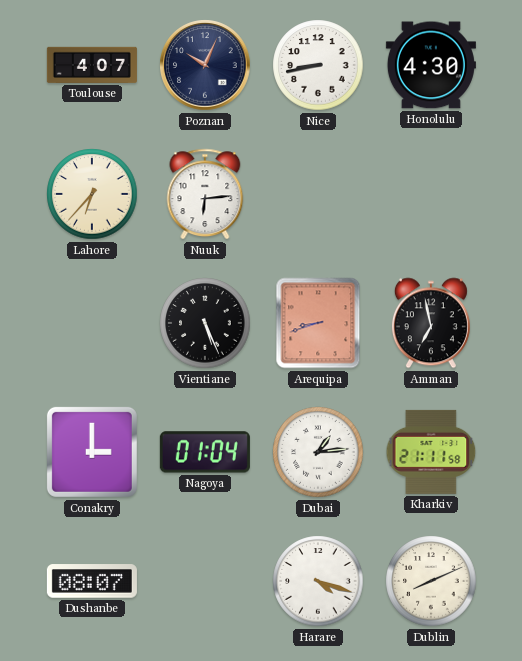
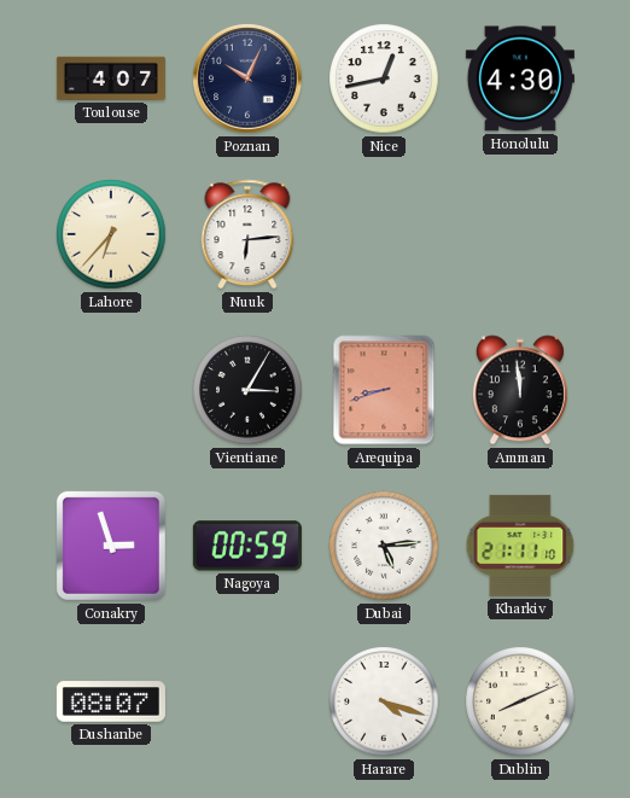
Nice: 8:43 -> 12:43 (384, 78)
Vientiane: 5:26 -> 3:05 (247, 390)
Amman: 6:58 -> 11:59 (520, 390)
Conakry: 3:00 -> 2:57 (111, 546)
Nagoya: 01:04 -> 00:59 (247, 546)
Dubai: 1:14 -> 5:14 (384, 546)
Kharkiv: 21:11:58 -> 21:11:10 (520, 546)
